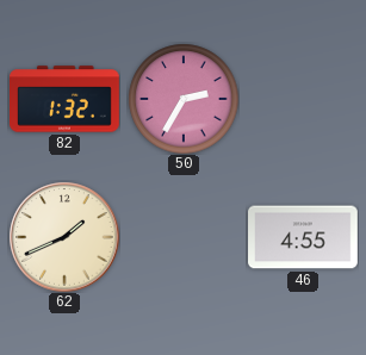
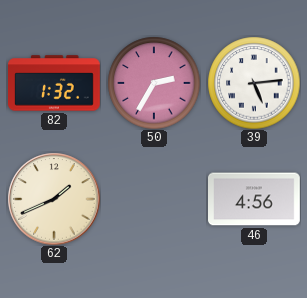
39: none -> 5:14 (254, 83)
46: 4:55 -> 4:56 (255, 199)
